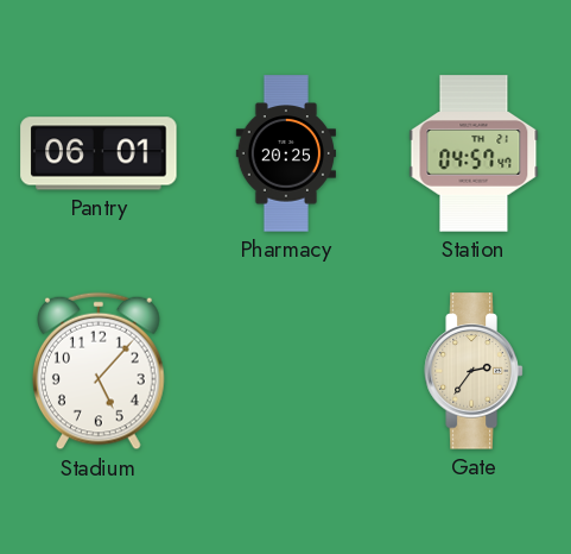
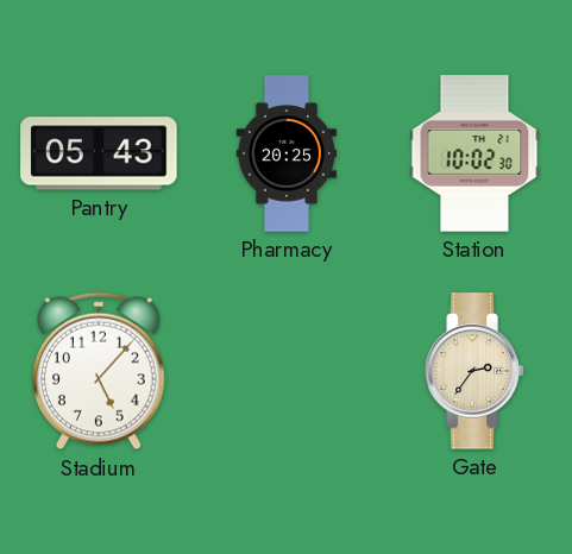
Pantry: 06:01 -> 05:43 (99, 153)
Station: 04:57 -> 10:02 (474, 153)
